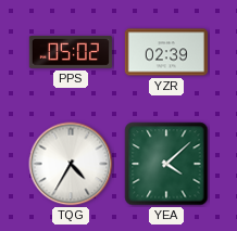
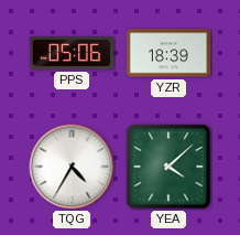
PPS: 05:02 -> 05:06 (72, 53)
YZR: 02:39 -> 18:39 (168, 53)
